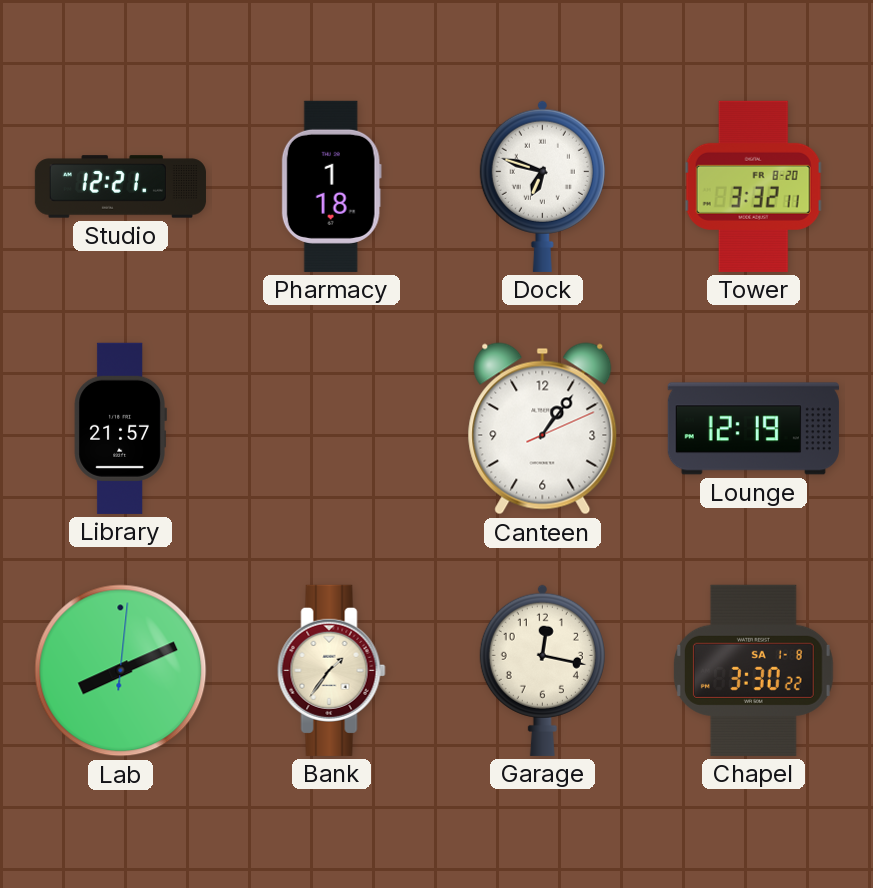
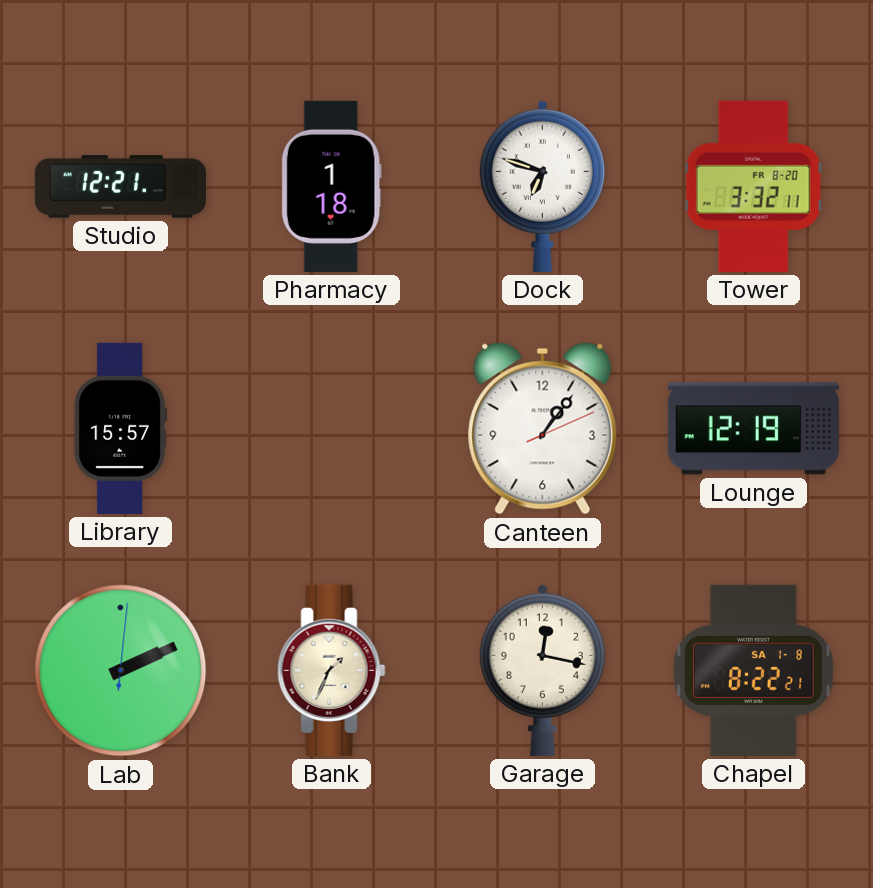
Library: 21:57 -> 15:57 (120, 428)
Lab: 8:11 -> 2:11 (121, 671)
Bank: 1:36 -> 1:34 (332, 670)
Chapel: 3:30 -> 8:22 (753, 670)
